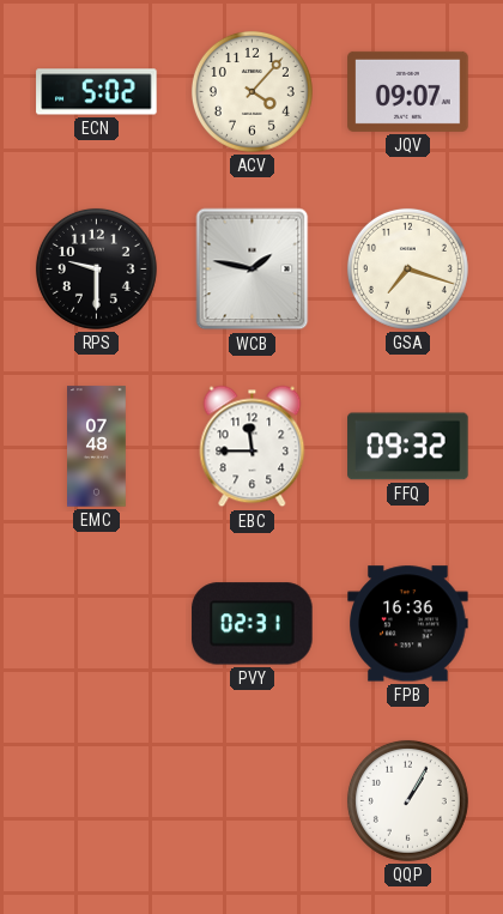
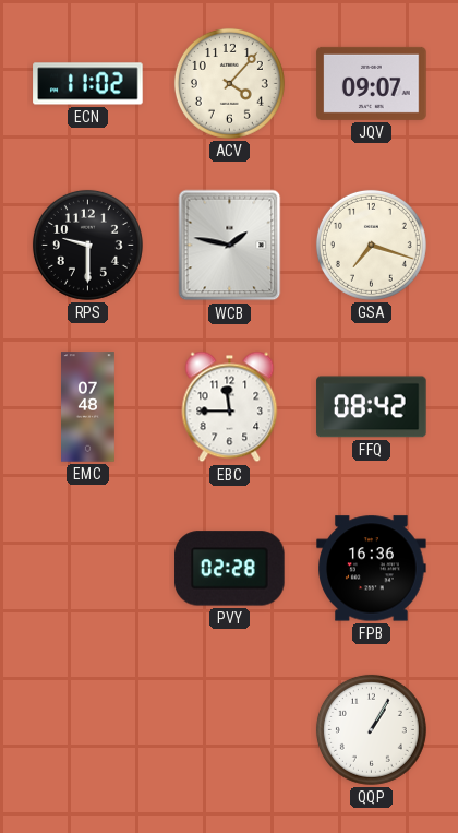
ECN: 5:02 -> 11:02 (88, 84)
FFQ: 09:32 -> 08:42 (372, 407)
PVY: 02:31 -> 02:28 (230, 569)
